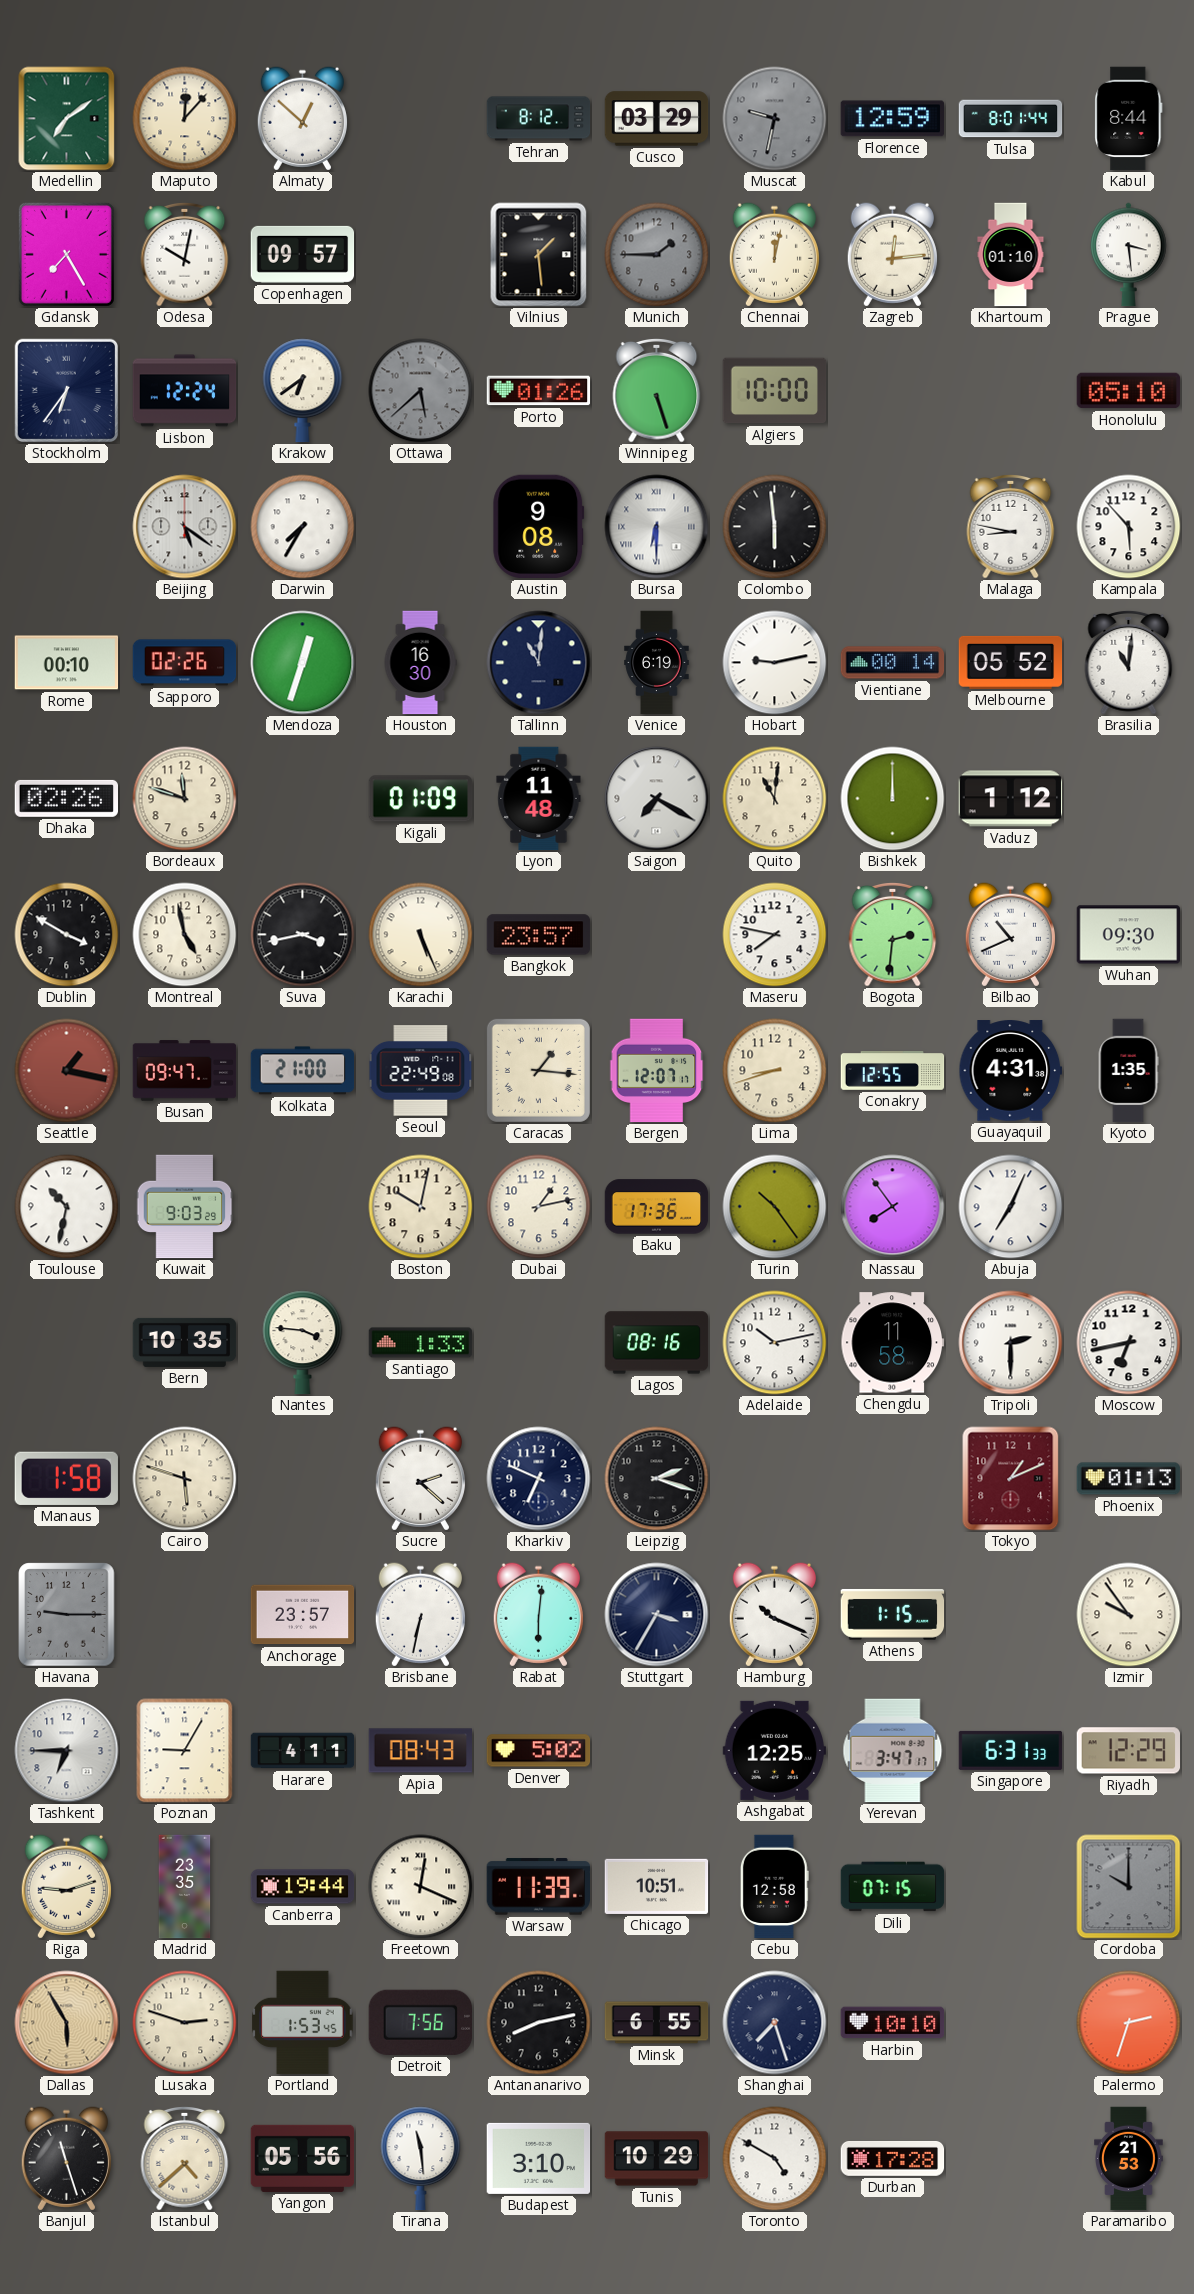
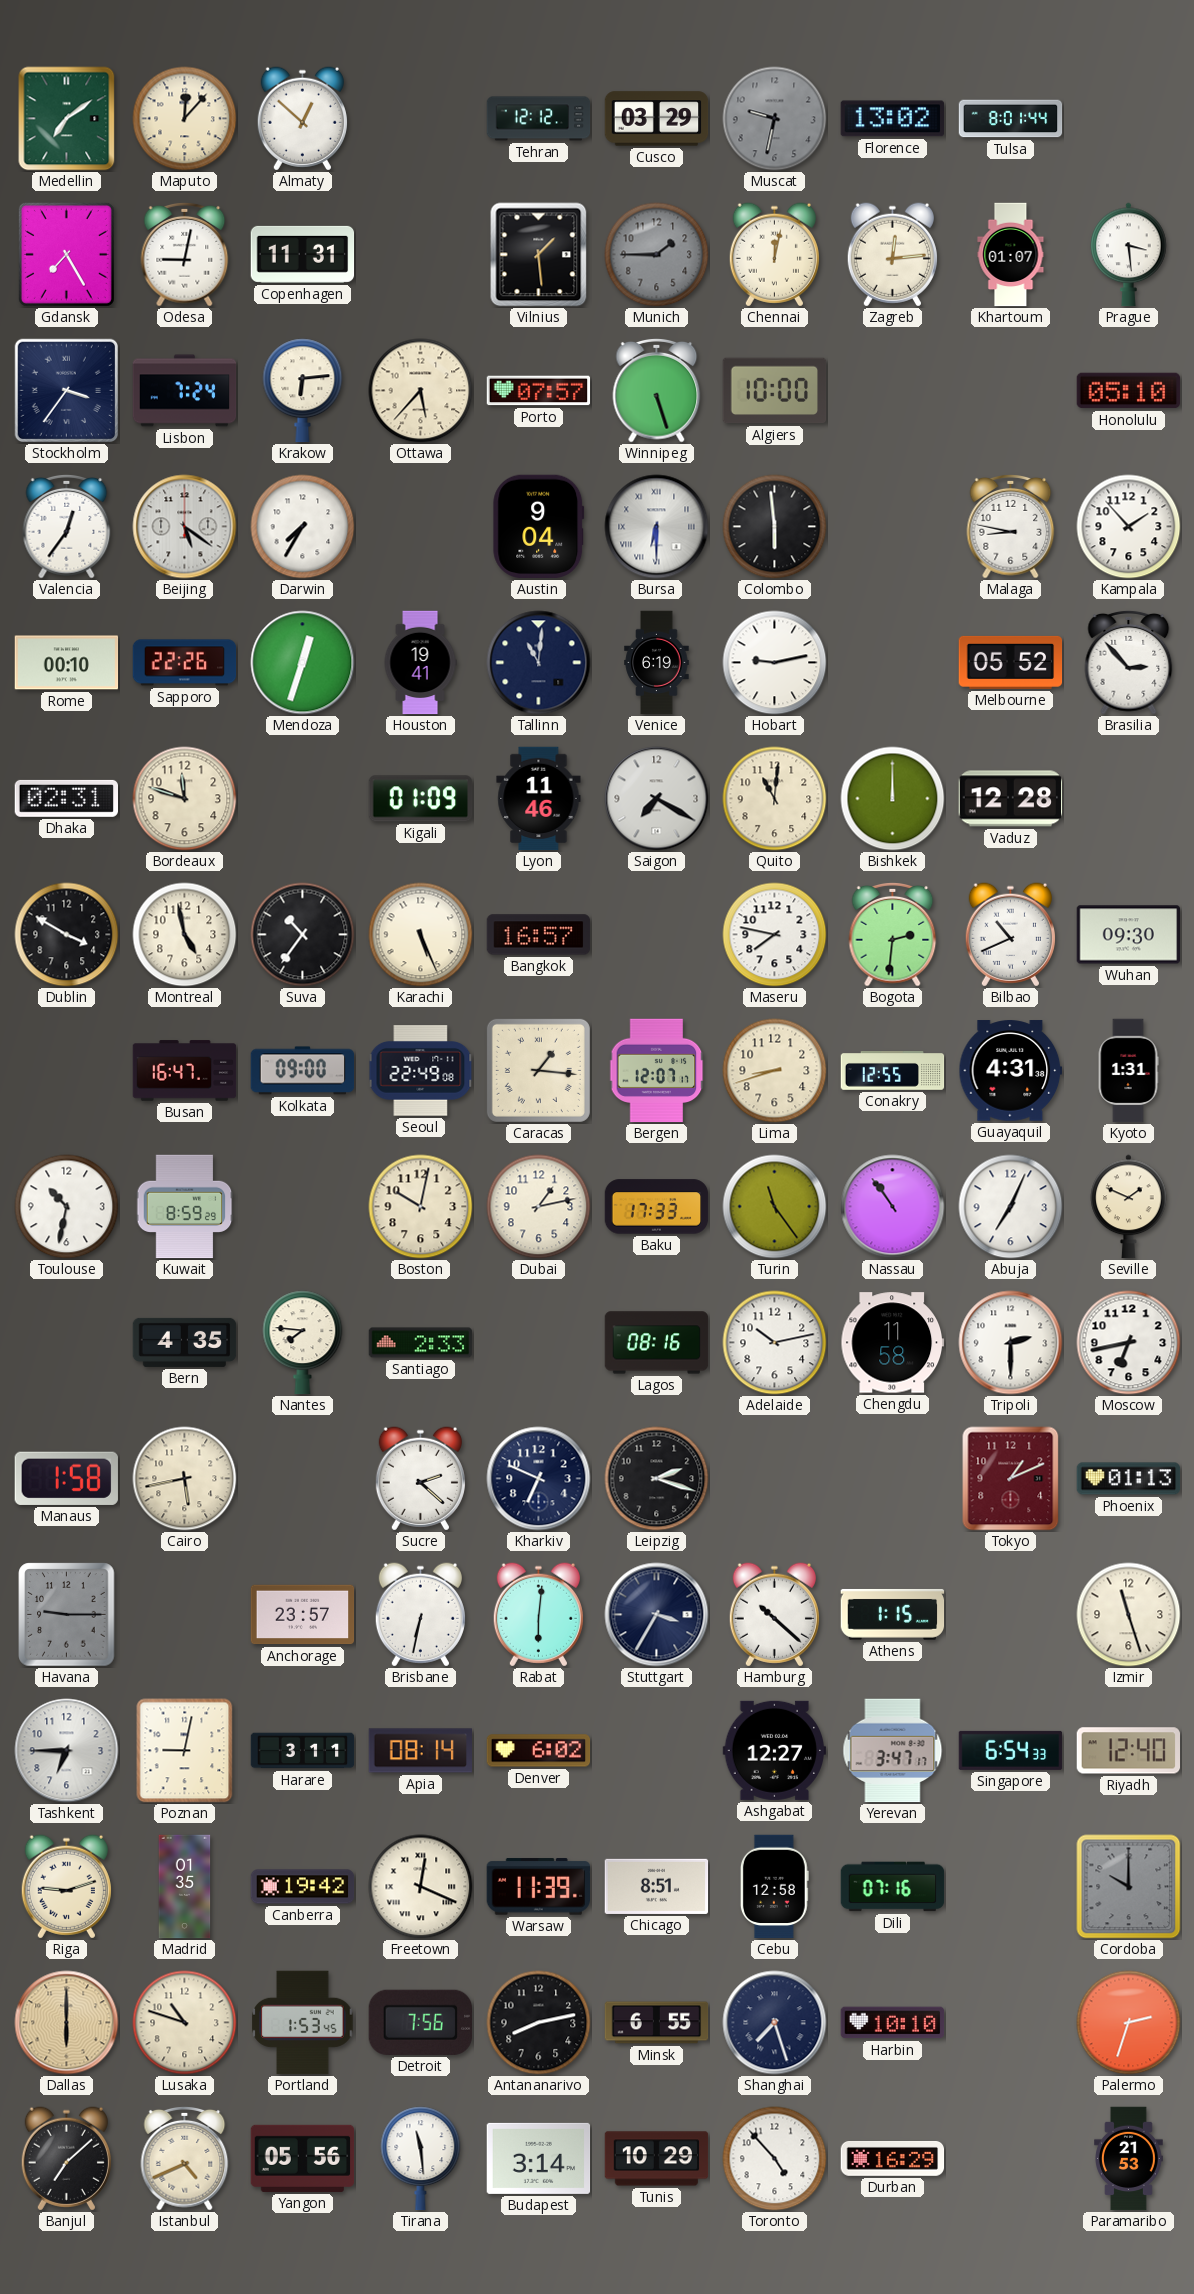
Tehran: 8:12 -> 12:12 (539, 119)
Florence: 12:59 -> 13:02 (892, 119)
Kabul: 8:44 -> none (1129, 119)
Odesa: 10:02 -> 9:02 (185, 254)
Copenhagen: 09:57 -> 11:31 (303, 254)
Khartoum: 01:10 -> 01:07 (1011, 255)
Stockholm: 6:36 -> 3:36 (67, 391)
Lisbon: 12:24 -> 7:24 (185, 391)
Krakow: 6:39 -> 6:14 (303, 391)
Ottawa: 5:38 -> 5:37 (421, 391)
Ottawa dial: grey -> cream (421, 391)
Porto: 01:26 -> 07:57 (539, 391)
Valencia: none -> 12:36 (67, 526)
Austin: 9:08 -> 9:04 (539, 527)
Kampala: 5:53 -> 1:53 (1129, 527)
Sapporo: 02:26 -> 22:26 (185, 663)
Houston: 16:30 -> 19:41 (420, 663)
Vientiane: 00:14 -> none (893, 663)
Brasilia: 11:01 -> 2:53 (1129, 662)
Dhaka: 02:26 -> 02:31 (66, 798)
Lyon: 11:48 -> 11:46 (539, 799)
Vaduz: 1:12 -> 12:28 (1011, 799)
Suva: 3:43 -> 10:36 (303, 935)
Bangkok: 23:57 -> 16:57 (539, 935)
Seattle: 1:17 -> none (67, 1071)
Busan: 09:47 -> 16:47 (185, 1071)
Kolkata: 21:00 -> 09:00 (303, 1071)
Kyoto: 1:35 -> 1:31 (1128, 1071)
Kuwait: 9:03 -> 8:59 (185, 1207)
Baku: 17:36 -> 17:33 (657, 1207)
Turin: 10:24 -> 11:24 (775, 1207)
Nassau: 7:54 -> 10:54 (893, 1207)
Seville: none -> 1:49 (1129, 1207)
Bern: 10:35 -> 4:35 (185, 1342)
Nantes: 3:46 -> 7:46 (303, 1343)
Santiago: 1:33 -> 2:33 (421, 1343)
Cairo: 5:48 -> 5:43 (185, 1479)
Hamburg: 10:19 -> 10:22 (774, 1615)
Izmir: 9:54 -> 11:27 (1129, 1615)
Poznan: 9:05 -> 9:02 (185, 1751)
Harare: 4:11 -> 3:11 (303, 1751)
Apia: 08:43 -> 08:14 (420, 1751)
Denver: 5:02 -> 6:02 (539, 1751)
Ashgabat: 12:25 -> 12:27 (775, 1750)
Singapore: 6:31 -> 6:54 (1011, 1750)
Riyadh: 12:29 -> 12:40 (1129, 1751)
Madrid: 23:35 -> 01:35 (185, 1887)
Canberra: 19:44 -> 19:42 (303, 1887)
Chicago: 10:51 -> 8:51 (657, 1886)
Dili: 07:15 -> 07:16 (893, 1887)
Dallas: 5:55 -> 6:00 (67, 2023)
Lusaka: 2:48 -> 10:48 (185, 2023)
Banjul: 11:27 -> 7:08 (66, 2159)
Istanbul: 4:38 -> 4:41 (185, 2158)
Budapest: 3:10 -> 3:14 (539, 2158)
Toronto: 4:50 -> 4:53 (775, 2159)
Durban: 17:28 -> 16:29 (893, 2158)
